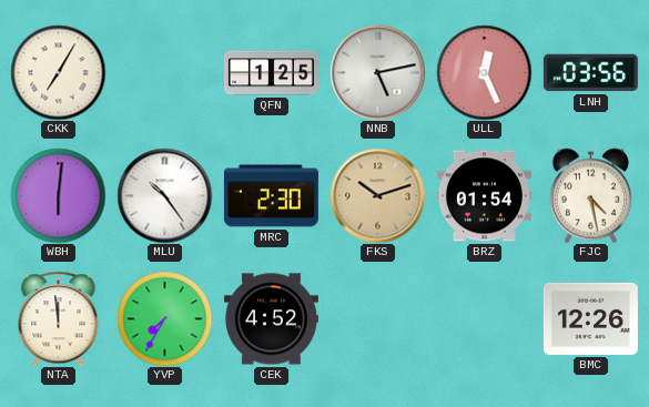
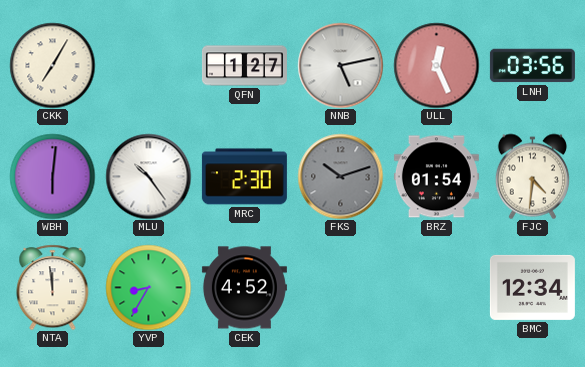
QFN: 1:25 -> 1:27 (244, 66)
FKS dial: champagne -> grey (340, 176)
FJC: 4:28 -> 4:31 (532, 176)
YVP: 7:35 -> 8:35 (148, 287)
BMC: 12:26 -> 12:34 (532, 287)
